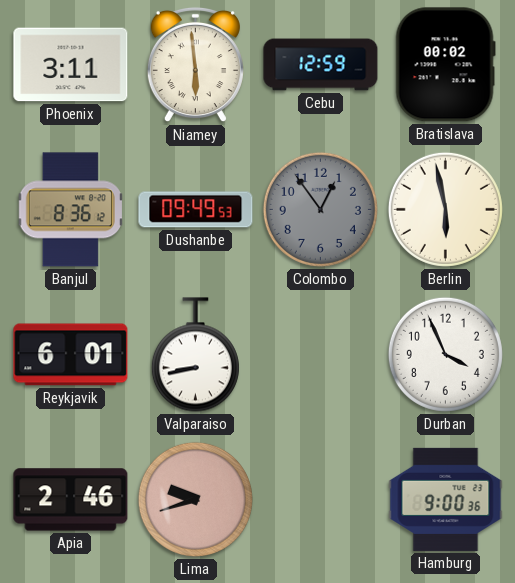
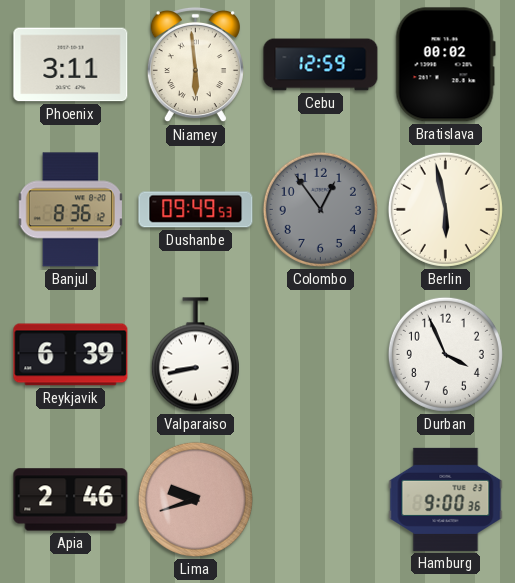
Reykjavik: 6:01 -> 6:39 (71, 355)
